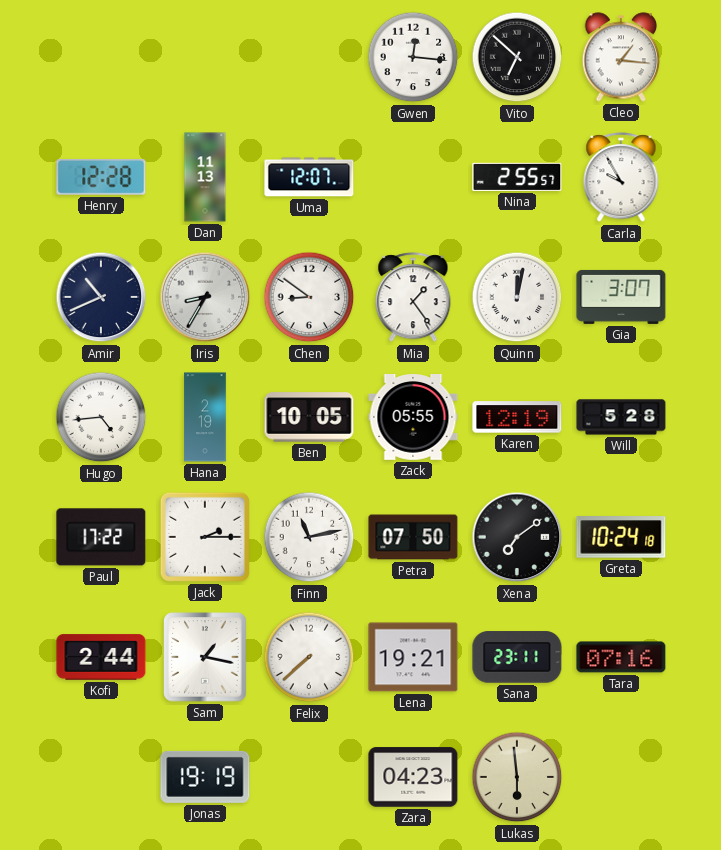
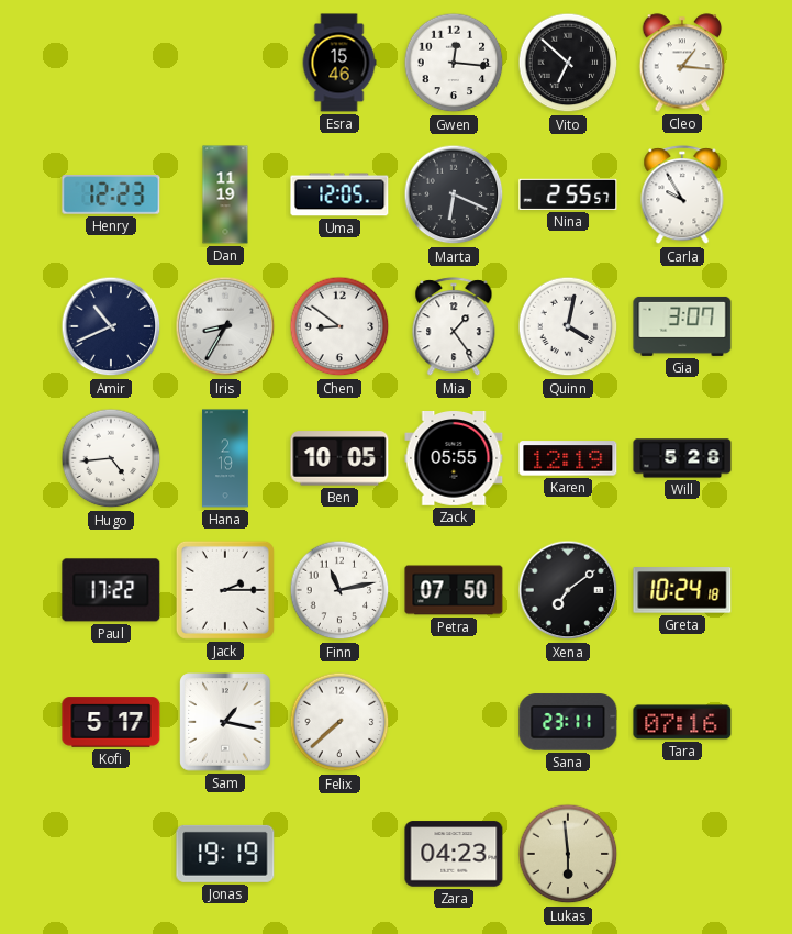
Esra: none -> 15:46 (339, 63)
Henry: 12:28 -> 12:23 (111, 196)
Dan: 11:13 -> 11:19 (225, 194)
Uma: 12:07 -> 12:05 (339, 194)
Marta: none -> 6:19 (454, 194)
Quinn: 12:02 -> 4:02 (568, 326)
Kofi: 2:44 -> 5:17 (111, 722)
Lena: 19:21 -> none (413, 657)
